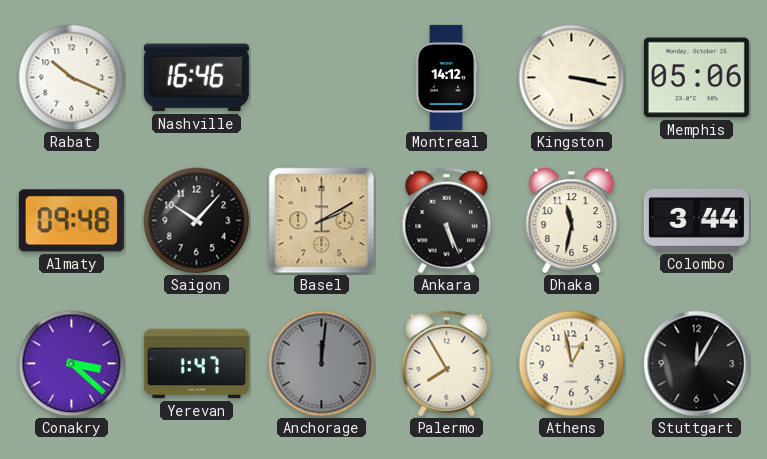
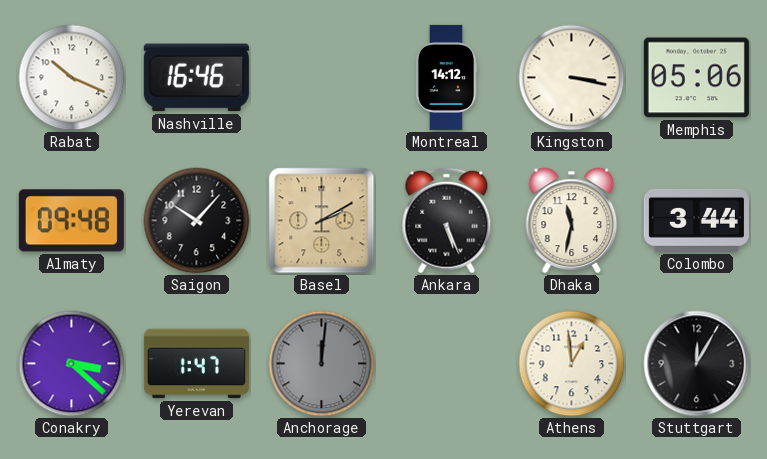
Palermo: 7:55 -> none (447, 364)
Athens: 12:58 -> 12:59 (572, 364)
